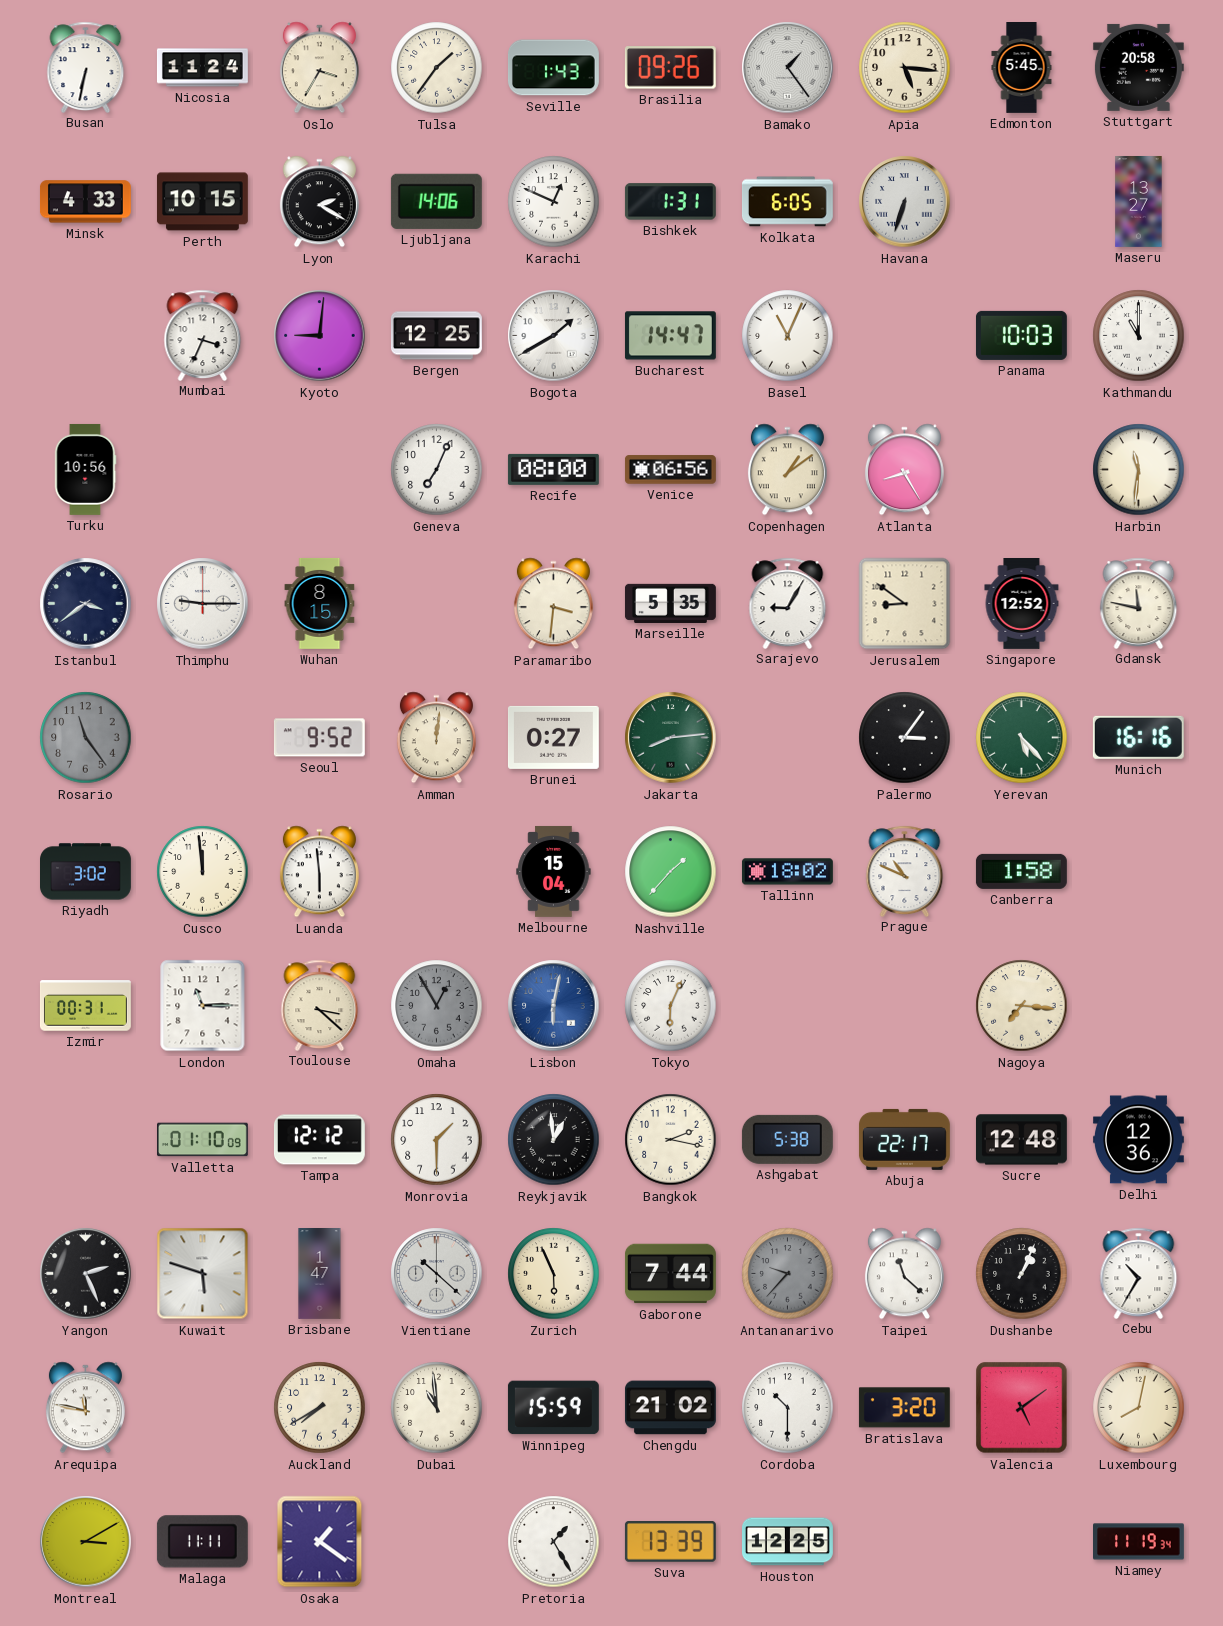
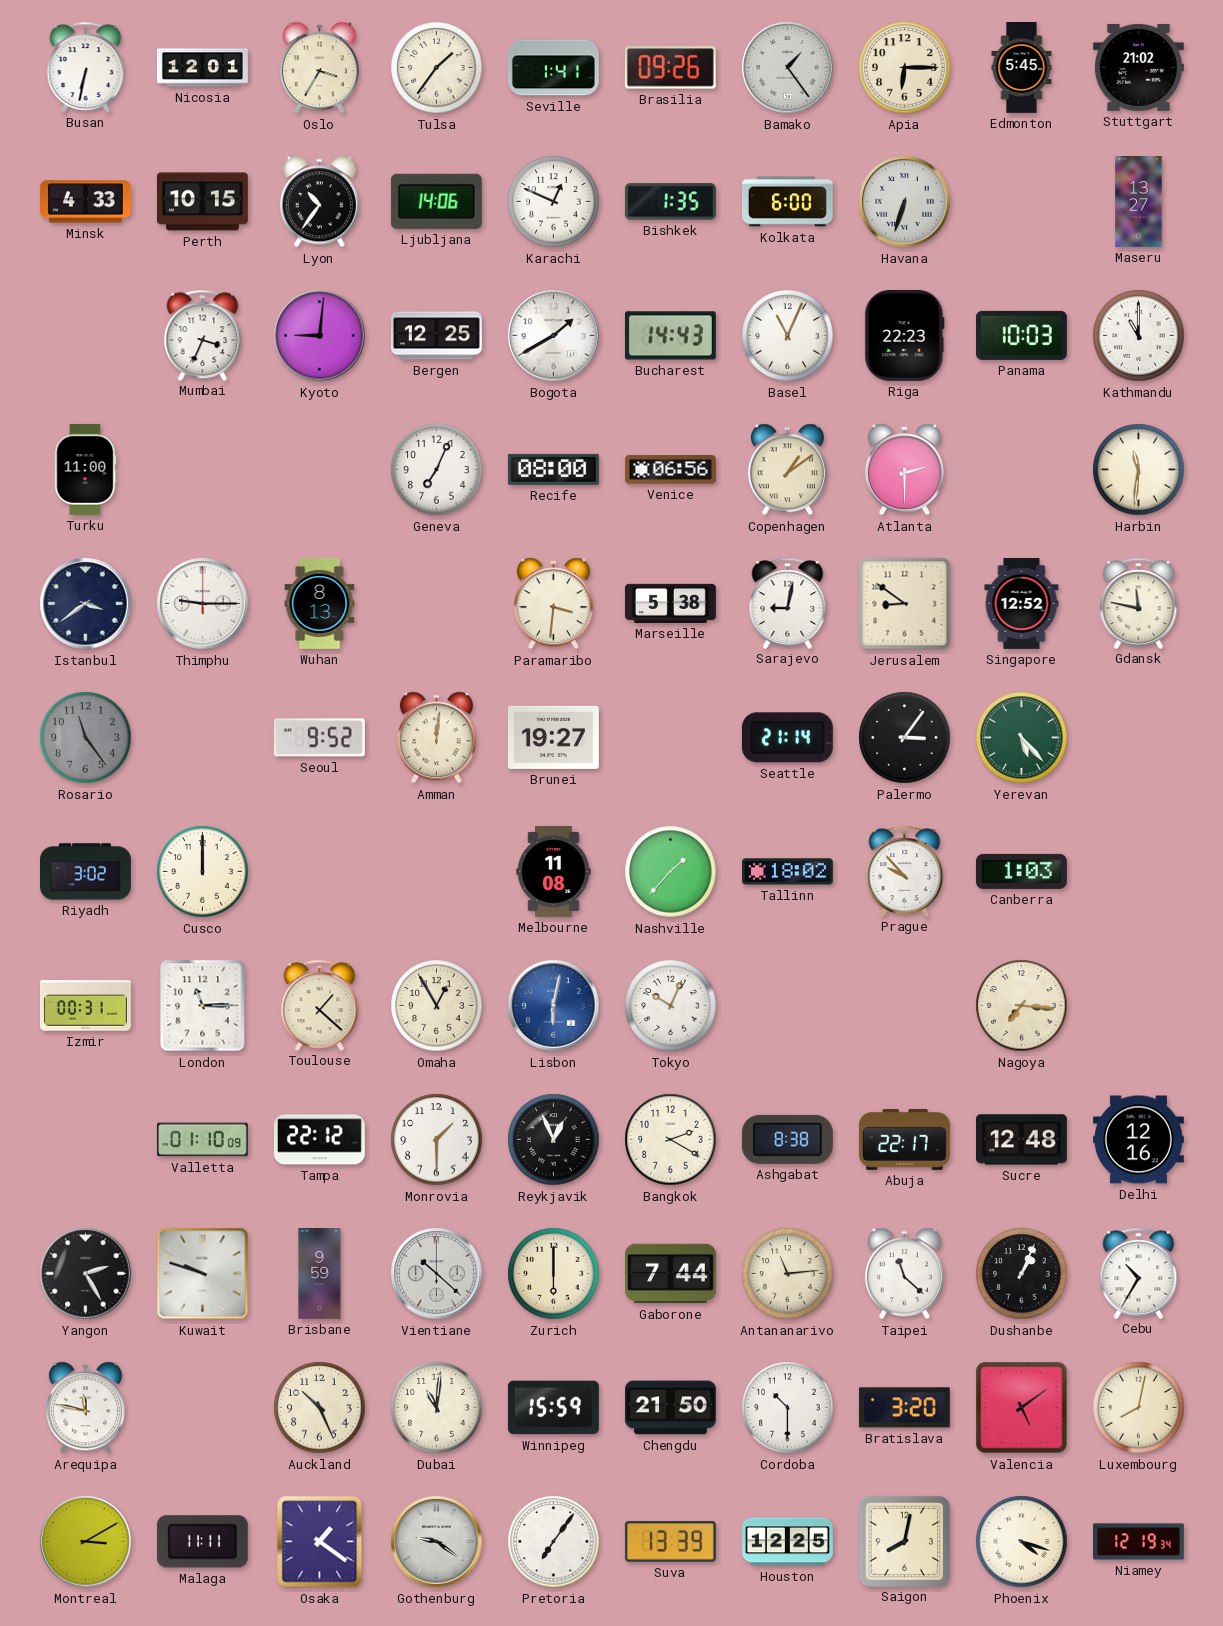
Nicosia: 11:24 -> 12:01 (202, 68)
Seville: 1:43 -> 1:41 (553, 68)
Apia: 5:16 -> 6:15 (905, 68)
Stuttgart: 20:58 -> 21:02 (1138, 67)
Lyon: 2:20 -> 10:36 (319, 202)
Bishkek: 1:31 -> 1:35 (670, 202)
Kolkata: 6:05 -> 6:00 (787, 202)
Bucharest: 14:47 -> 14:43 (670, 336)
Riga: none -> 22:23 (905, 335)
Turku: 10:56 -> 11:00 (85, 469)
Atlanta: 8:25 -> 2:30 (904, 470)
Wuhan: 8:15 -> 8:13 (320, 604)
Marseille: 5:35 -> 5:38 (670, 603)
Sarajevo: 9:05 -> 9:02 (788, 603)
Brunei: 0:27 -> 19:27 (553, 737)
Jakarta: 8:14 -> none (671, 738)
Seattle: none -> 21:14 (787, 738)
Munich: 16:16 -> none (1138, 737)
Cusco: 11:59 -> 12:00 (203, 872)
Luanda: 5:59 -> none (319, 872)
Melbourne: 15:04 -> 11:08 (554, 871)
Prague: 10:49 -> 9:53 (905, 871)
Canberra: 1:58 -> 1:03 (1021, 871)
Toulouse: 3:22 -> 1:22 (320, 1005)
Omaha dial: grey -> cream (437, 1006)
Tokyo: 6:04 -> 10:04 (671, 1006)
Tampa: 12:12 -> 22:12 (319, 1140)
Reykjavik: 12:59 -> 12:56 (554, 1140)
Bangkok: 2:17 -> 2:20 (671, 1140)
Ashgabat: 5:38 -> 8:38 (787, 1139)
Delhi: 12:36 -> 12:16 (1138, 1140)
Yangon: 2:26 -> 2:25 (86, 1274)
Kuwait: 5:48 -> 9:48 (203, 1274)
Brisbane: 1:47 -> 9:59 (320, 1274)
Zurich: 5:56 -> 6:00 (554, 1274)
Antananarivo: 9:37 -> 11:14 (788, 1274)
Antananarivo dial: grey -> cream (788, 1274)
Auckland: 7:40 -> 10:26 (320, 1408)
Dubai: 10:59 -> 11:01 (437, 1408)
Chengdu: 21:02 -> 21:50 (670, 1408)
Gothenburg: none -> 9:21 (437, 1542)
Pretoria: 1:25 -> 7:06 (554, 1542)
Saigon: none -> 8:02 (904, 1541)
Phoenix: none -> 4:18 (1022, 1542)
Niamey: 11:19 -> 12:19 (1139, 1542)
